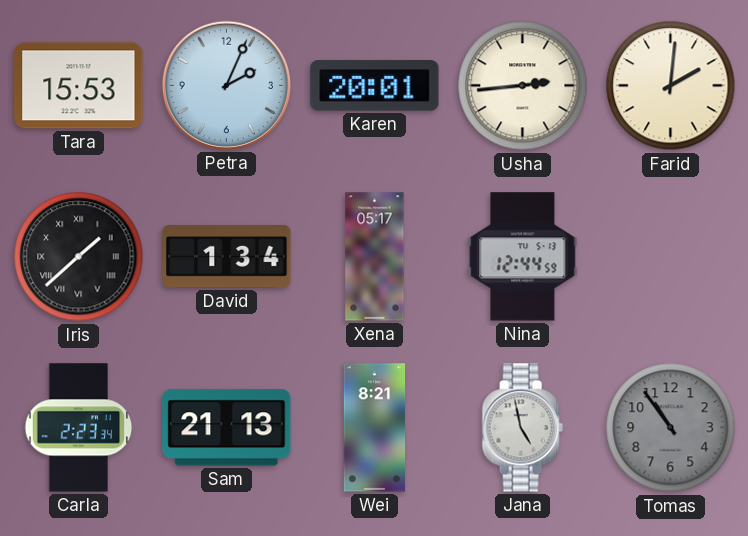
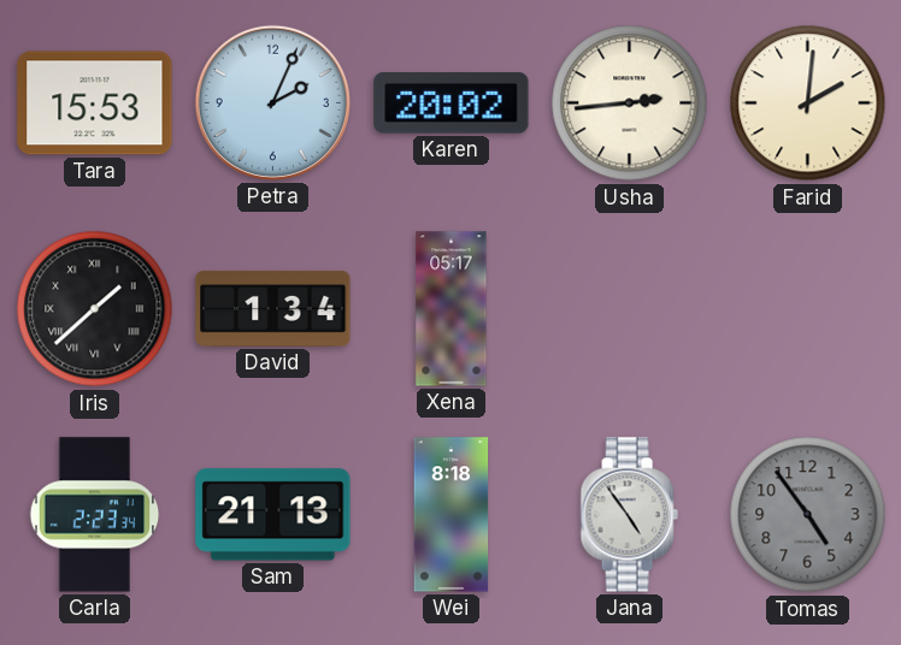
Karen: 20:01 -> 20:02 (452, 103)
Nina: 12:44 -> none (523, 257)
Wei: 8:21 -> 8:18 (452, 515)
Jana: 4:58 -> 4:54 (629, 515)
Tomas: 10:54 -> 4:54 (808, 515)
